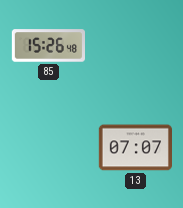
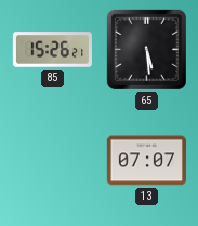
85: 15:26:48 -> 15:26:21 (53, 50)
65: none -> 5:29 (146, 49)
